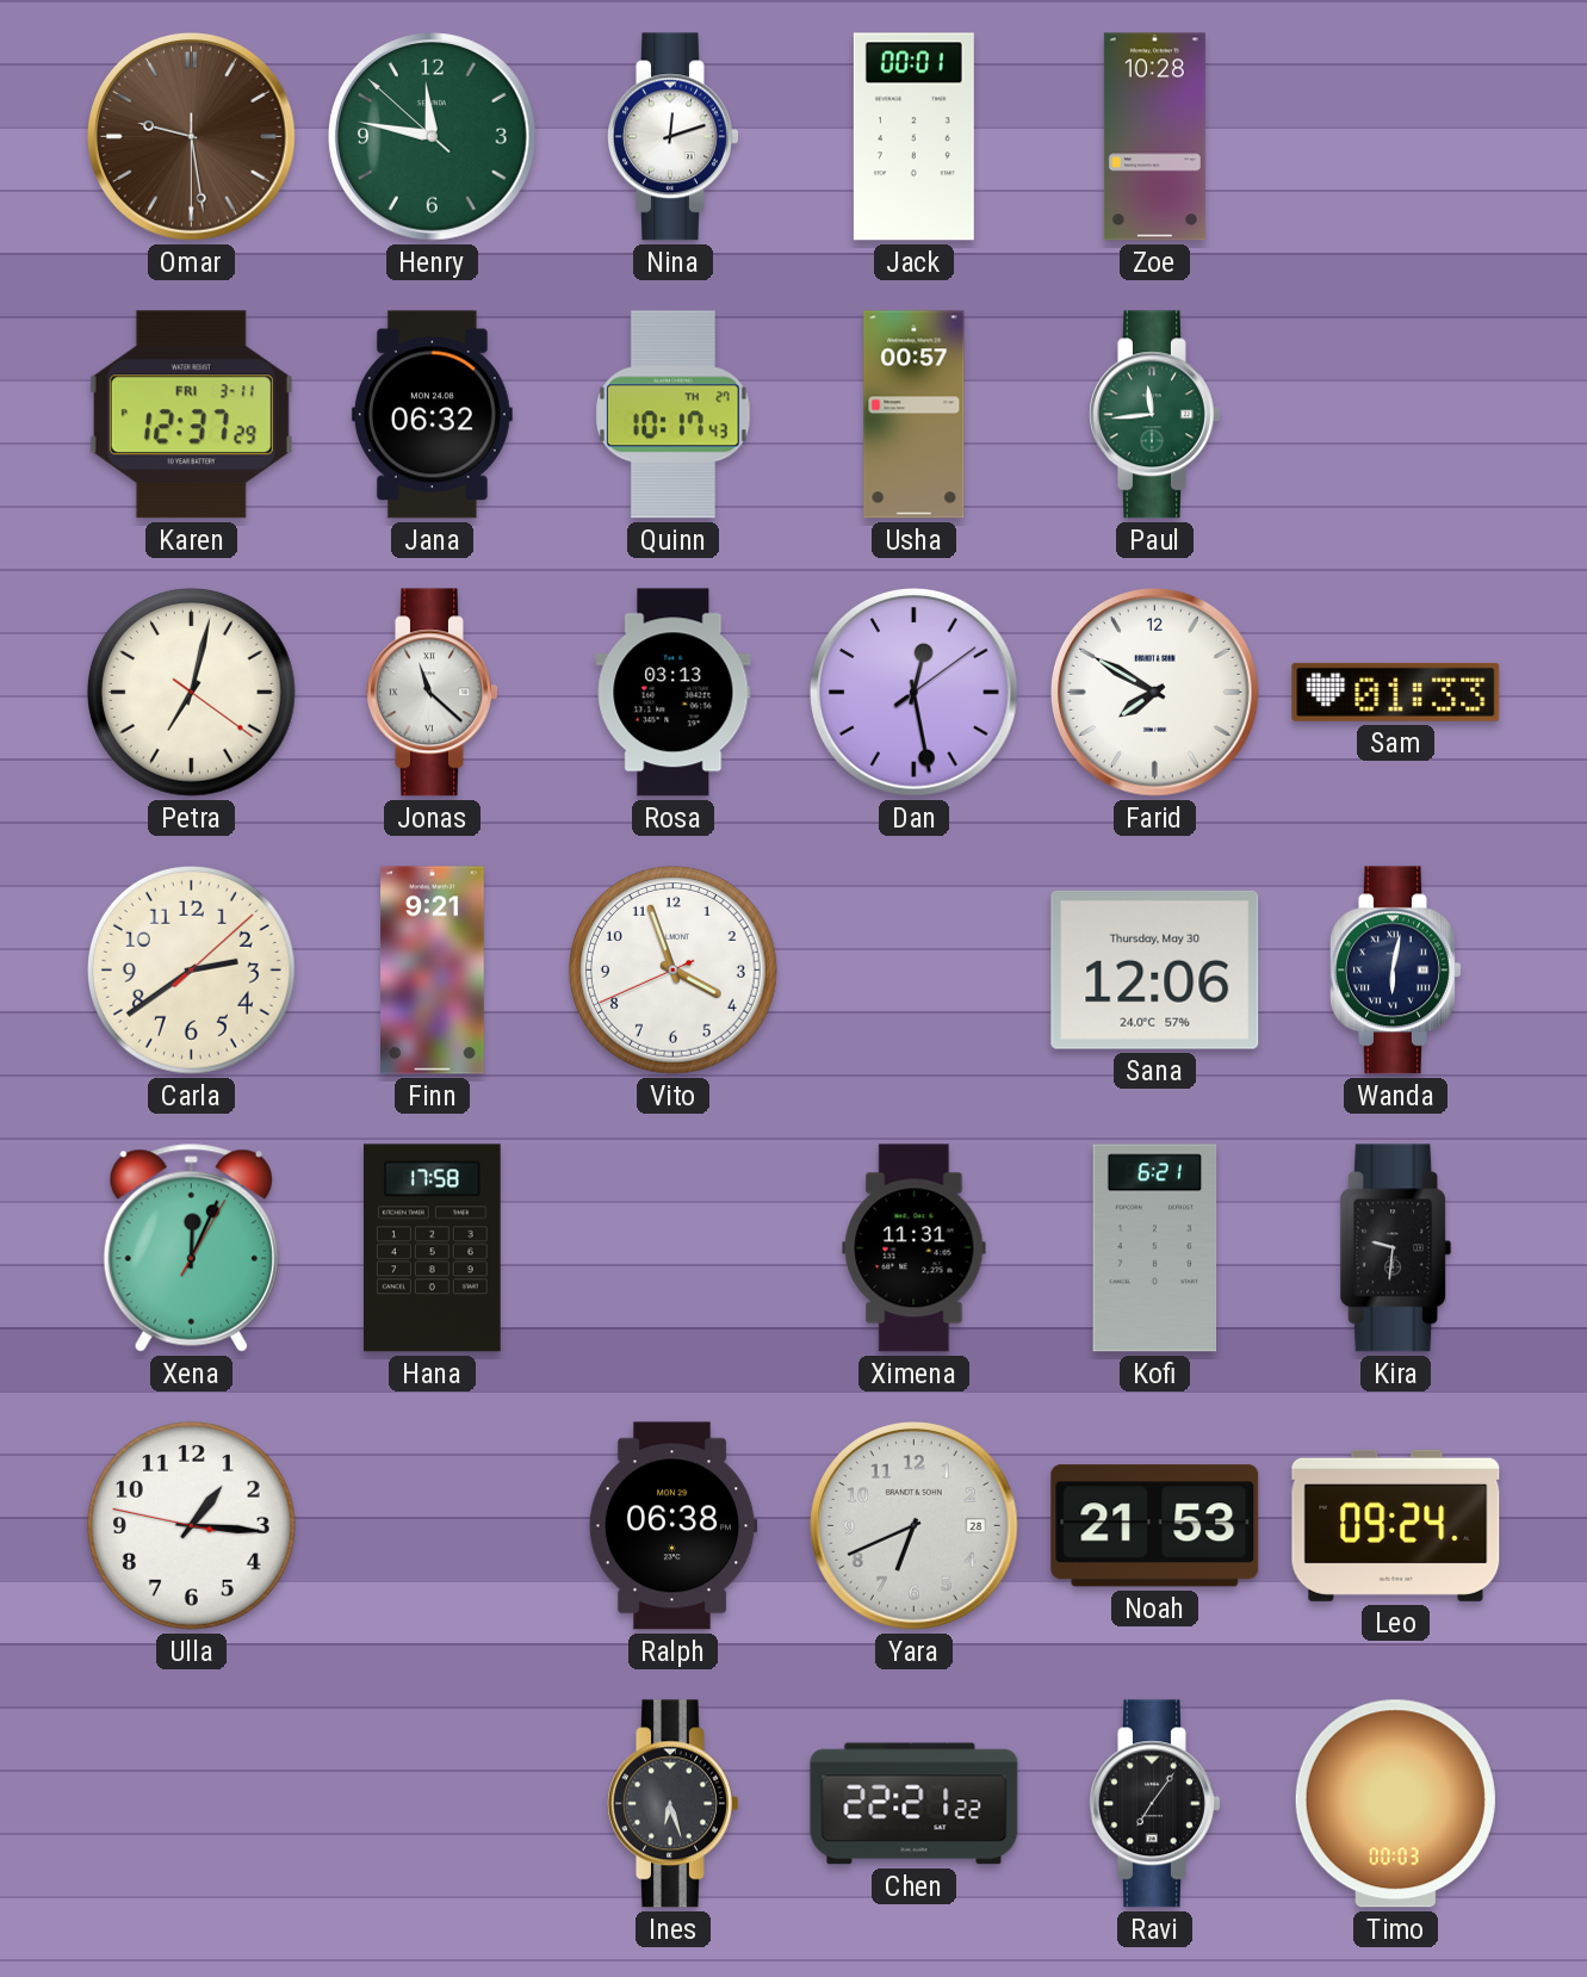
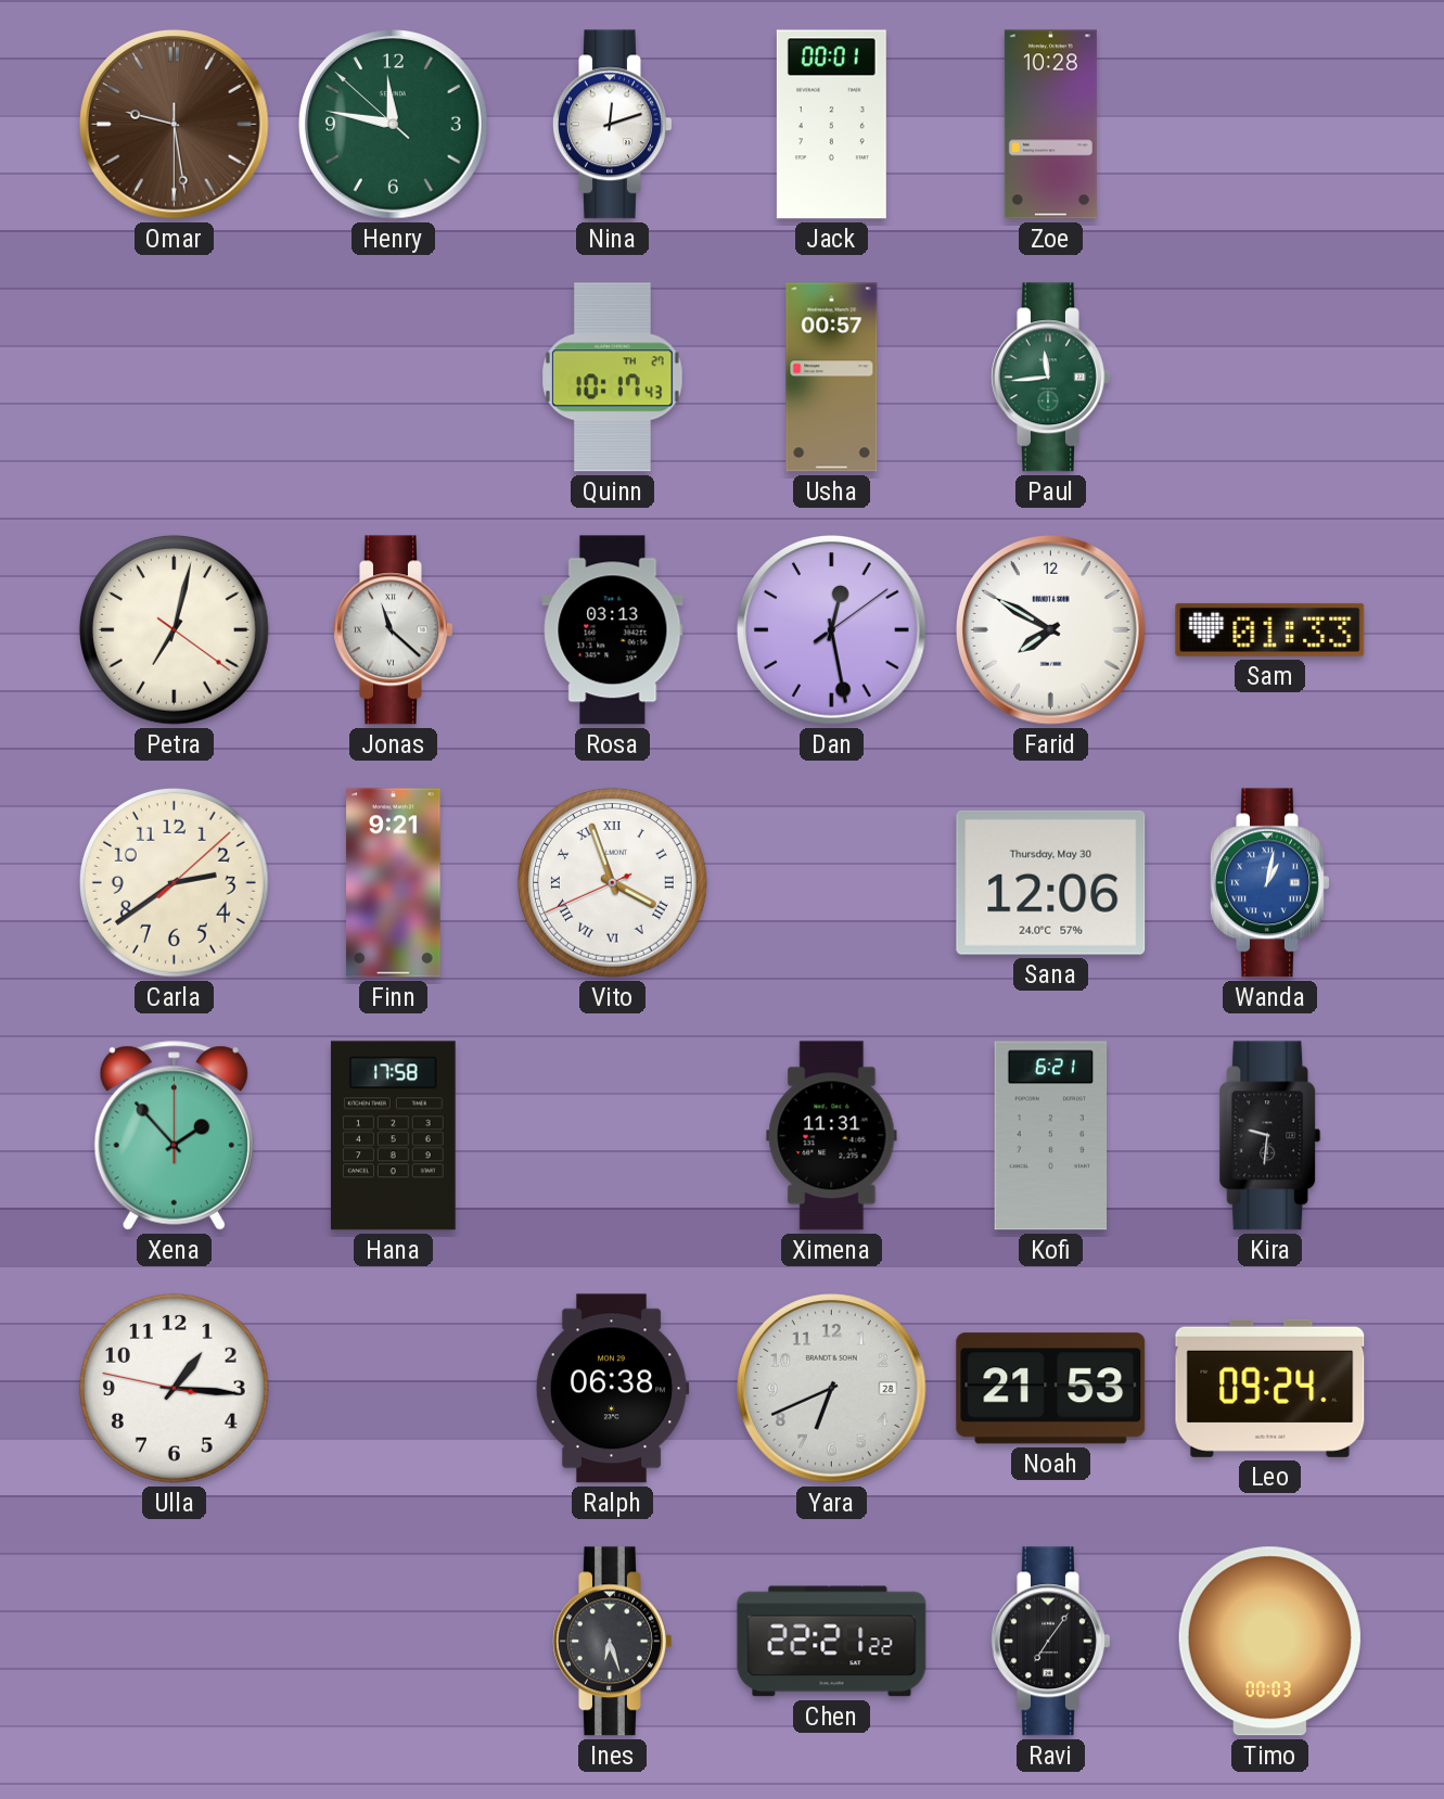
Karen: 12:37 -> none (191, 415)
Jana: 06:32 -> none (432, 415)
Vito numerals: Arabic -> Roman (612, 882)
Wanda: 6:02 -> 1:02 (1270, 883)
Wanda dial: navy -> blue (1270, 883)
Xena: 12:04 -> 1:53 (174, 1136)
